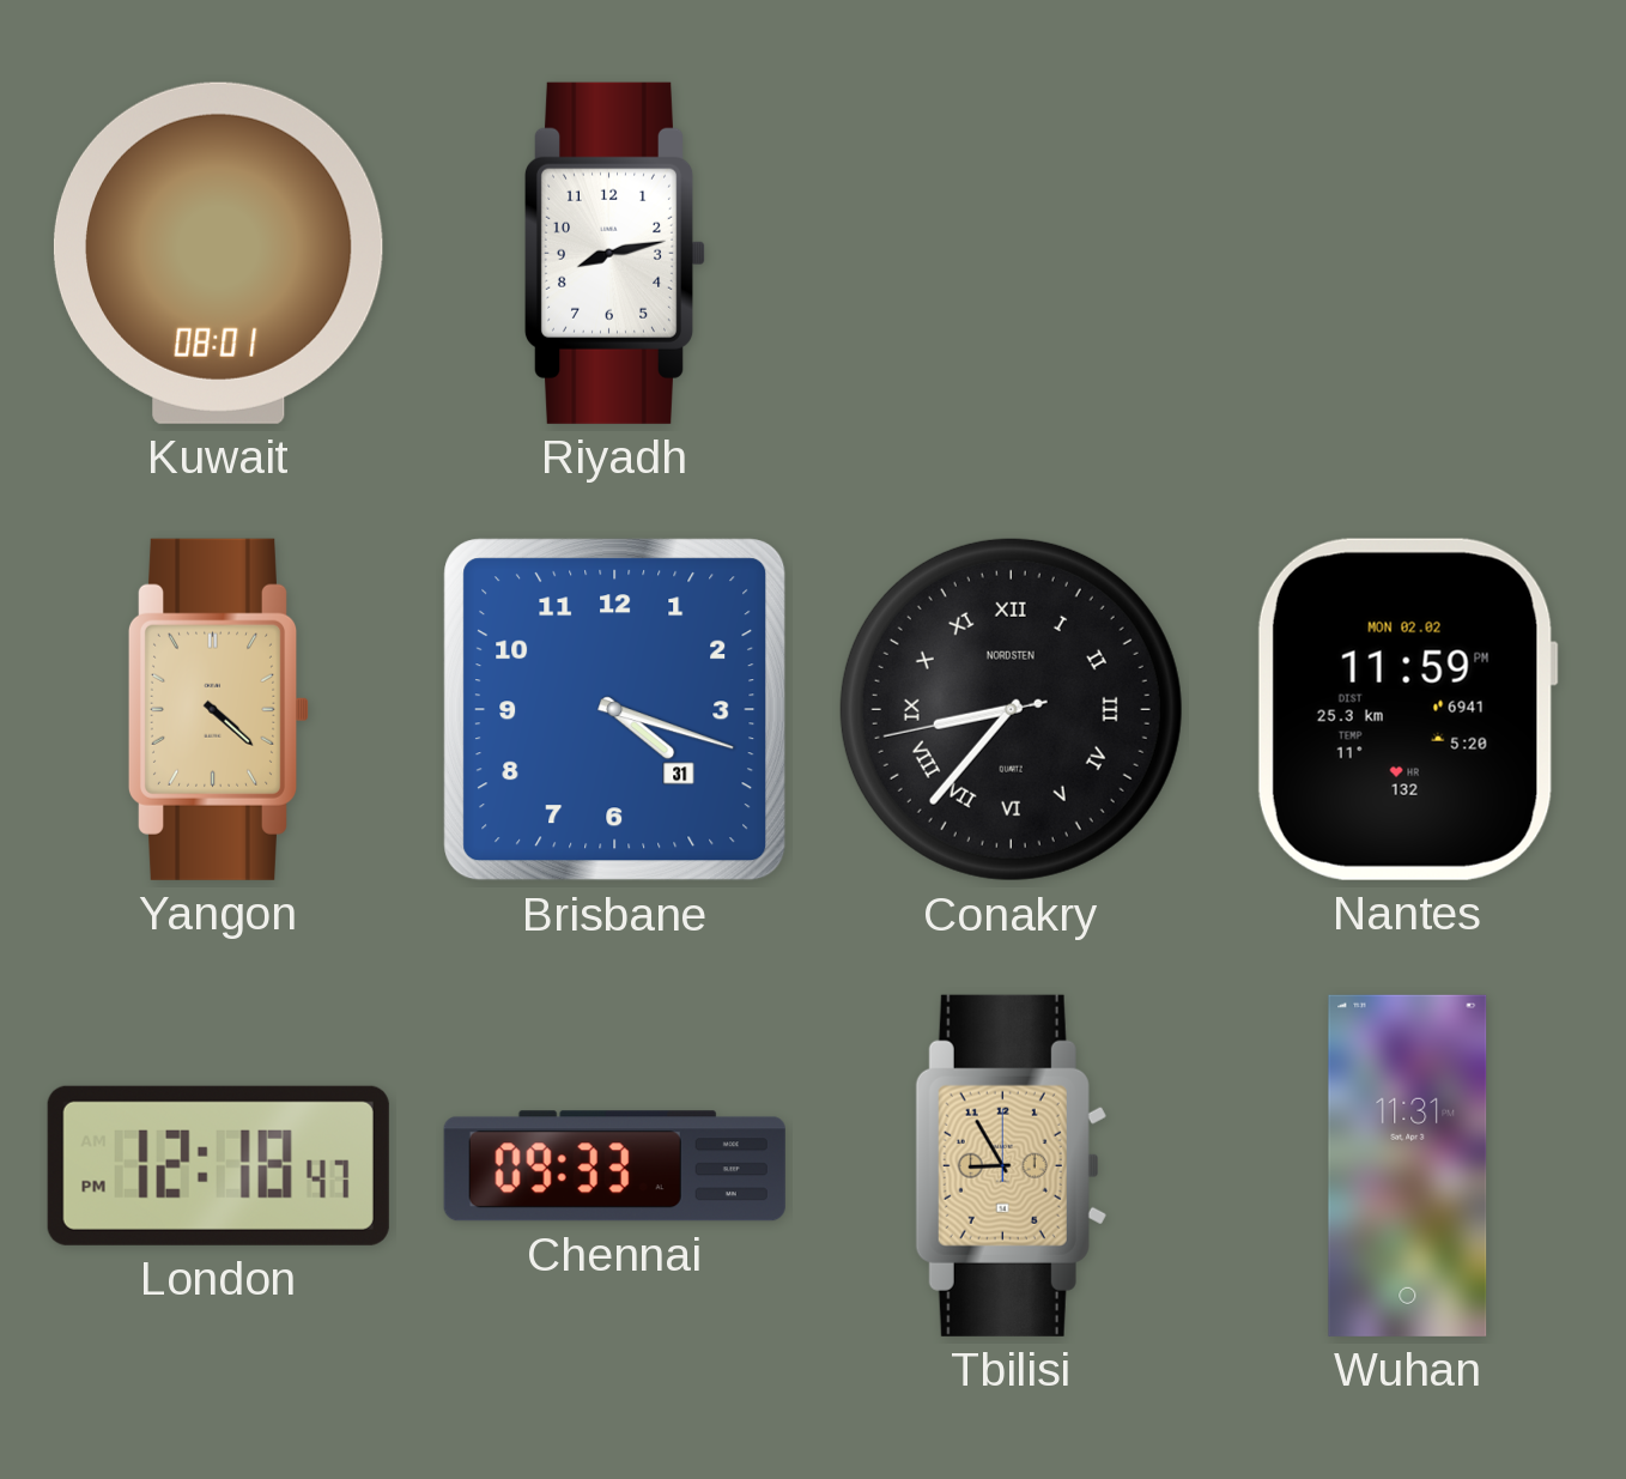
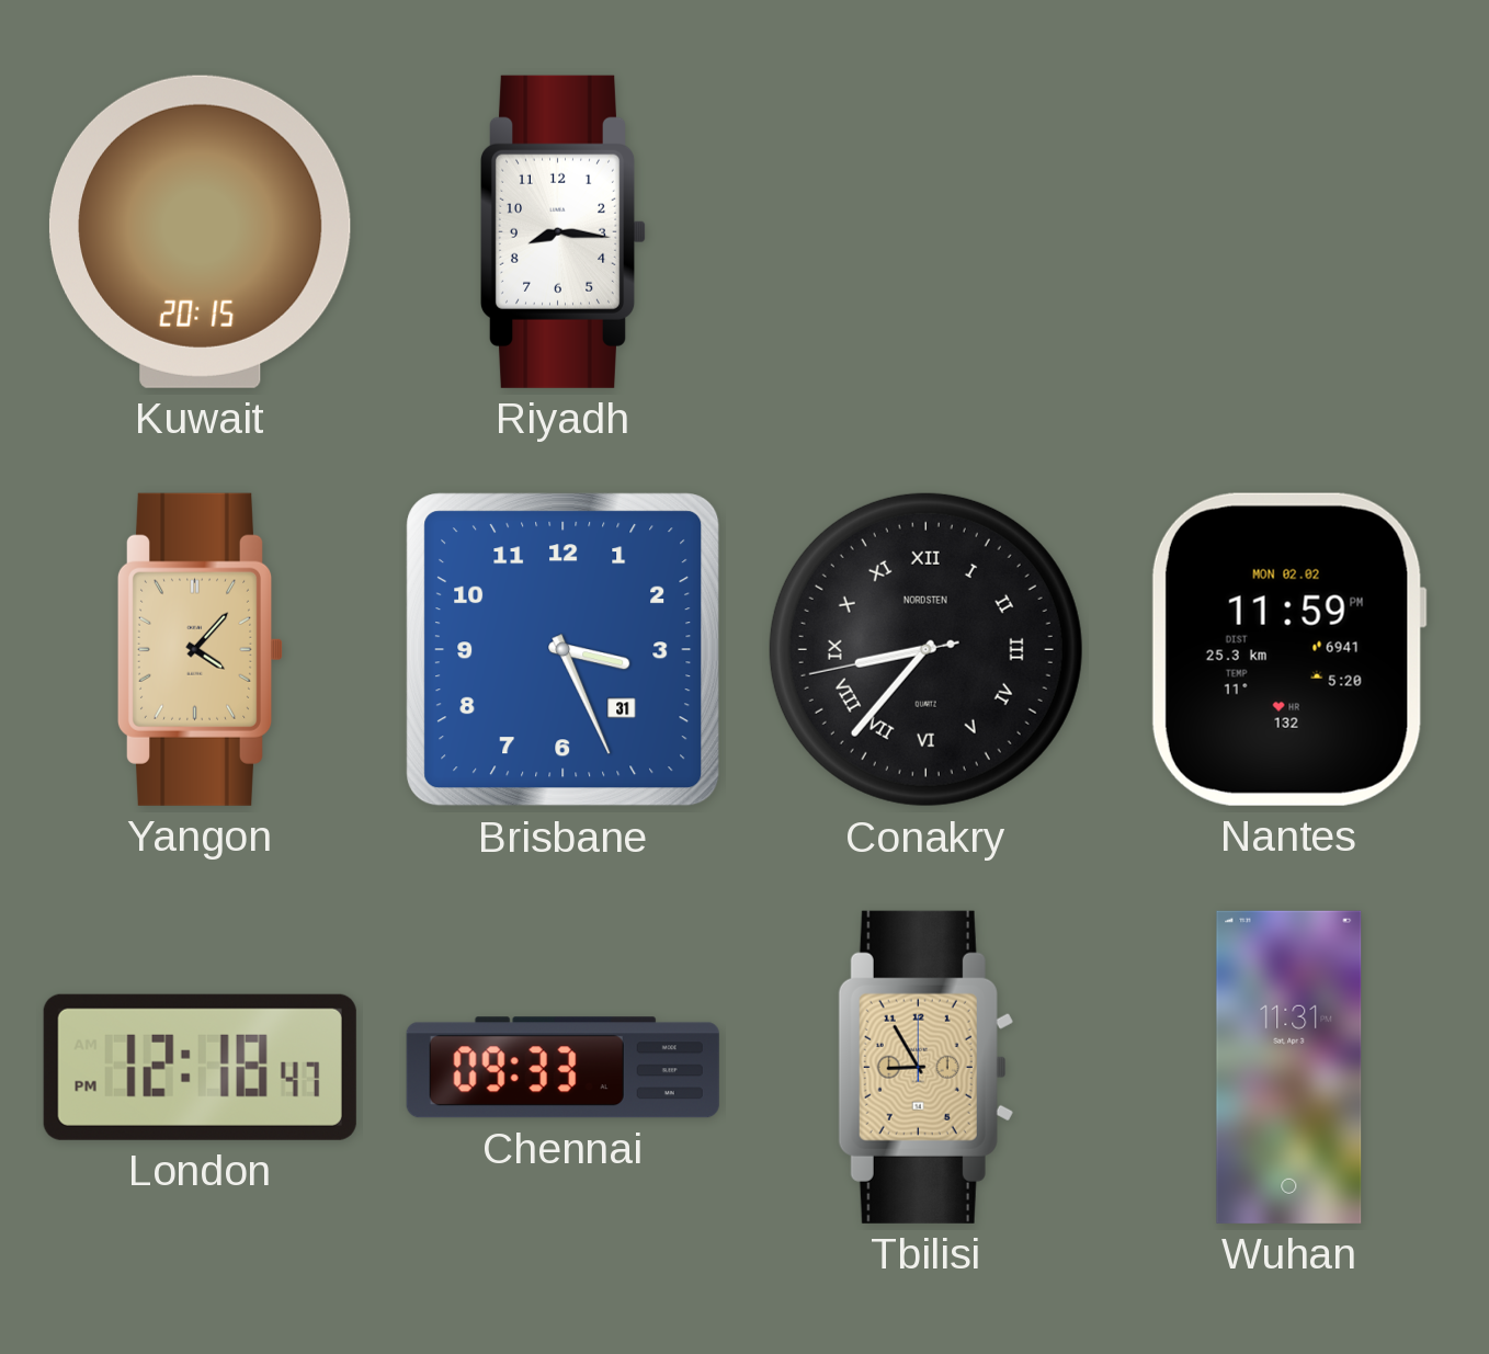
Kuwait: 08:01 -> 20:15 (200, 231)
Riyadh: 8:13 -> 8:16 (564, 231)
Yangon: 4:22 -> 4:07 (201, 649)
Brisbane: 4:18 -> 3:26 (564, 650)
